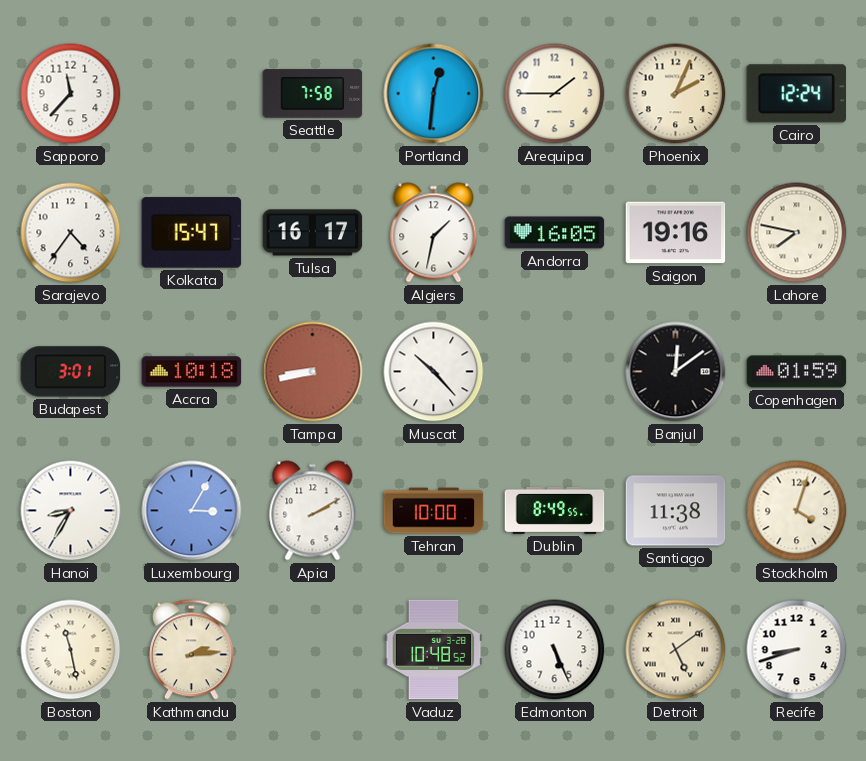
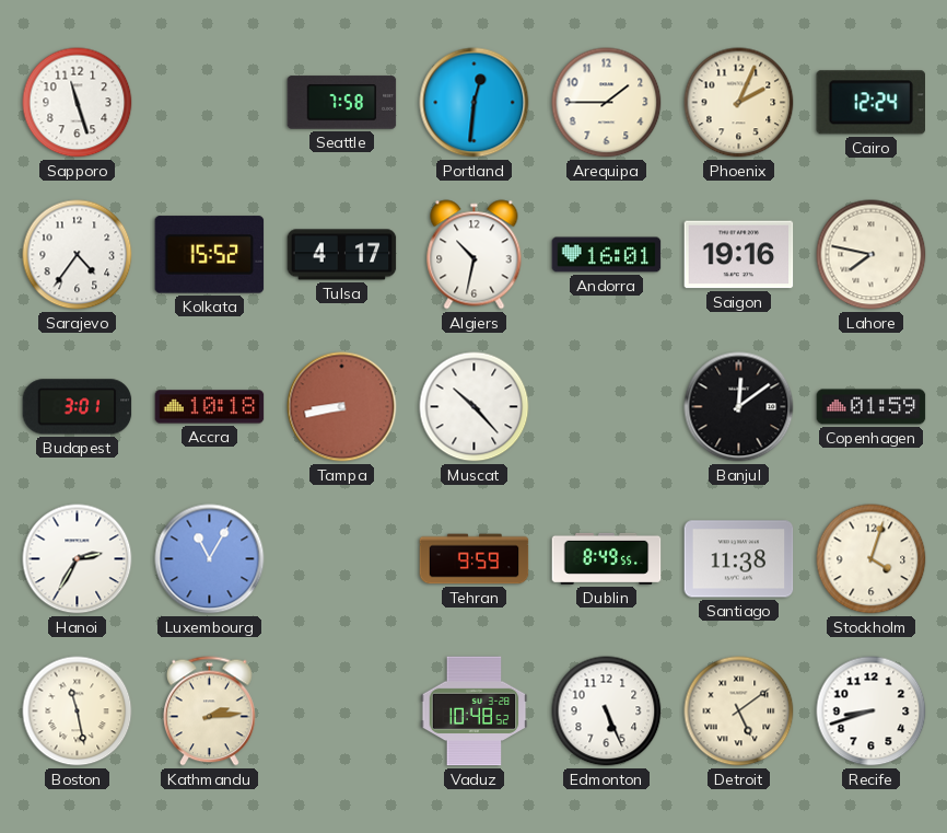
Sapporo: 11:37 -> 11:27 (78, 103)
Kolkata: 15:47 -> 15:52 (210, 255)
Tulsa: 16:17 -> 4:17 (342, 255)
Algiers: 1:32 -> 10:32 (475, 255)
Andorra: 16:05 -> 16:01 (607, 255)
Hanoi: 8:35 -> 2:35 (78, 559)
Luxembourg: 3:05 -> 11:05 (210, 559)
Apia: 2:10 -> none (313, 511)
Tehran: 10:00 -> 9:59 (475, 559)
